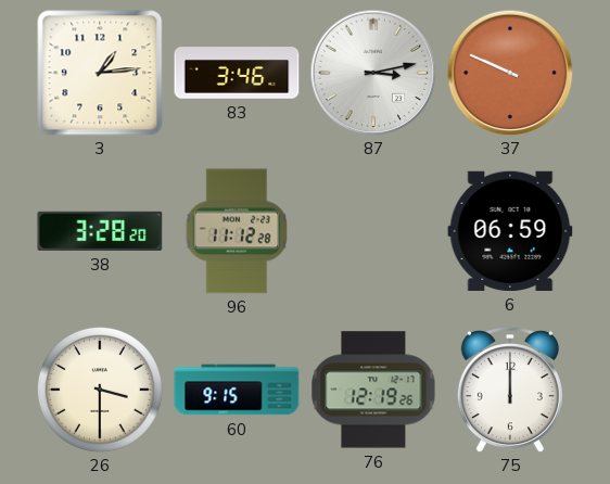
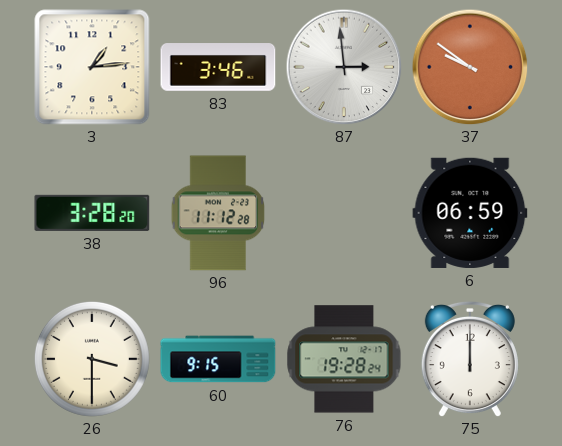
87: 3:13 -> 2:59 (344, 67)
37: 9:49 -> 9:51 (470, 67)
76: 12:19 -> 19:28 (344, 359)
